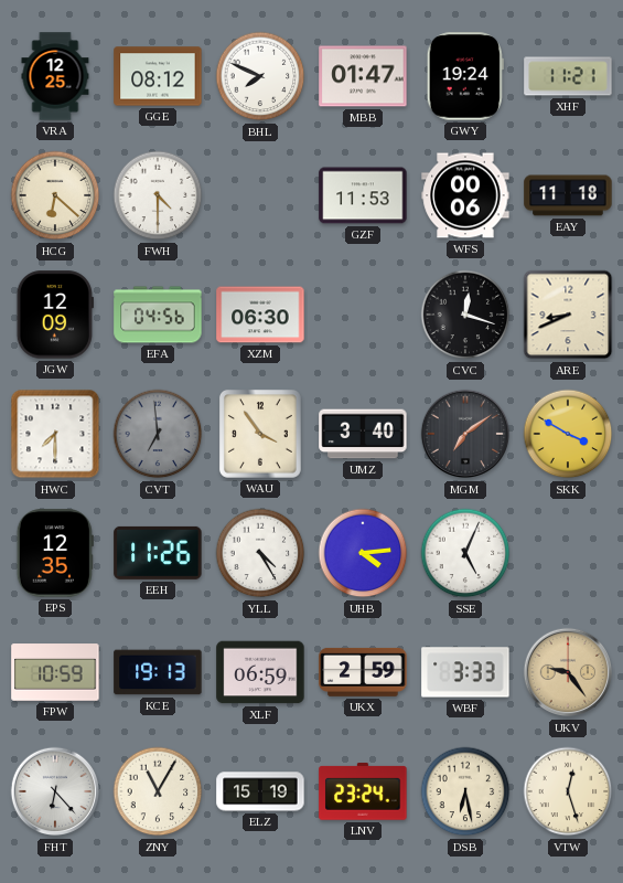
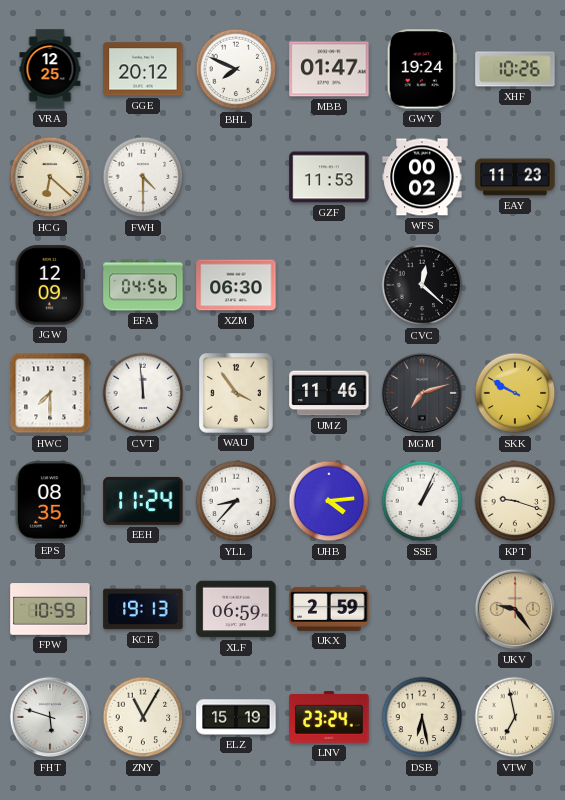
GGE: 08:12 -> 20:12 (143, 69)
XHF: 11:21 -> 10:26 (515, 69)
WFS: 00:06 -> 00:02 (422, 177)
EAY: 11:18 -> 11:23 (515, 177)
CVC: 12:18 -> 12:22 (422, 285)
ARE: 8:41 -> none (568, 315)
CVT: 6:59 -> 11:59 (143, 393)
CVT dial: grey -> white (143, 393)
UMZ: 3:40 -> 11:46 (329, 393)
MGM: 7:09 -> 7:12 (422, 393)
SKK: 3:50 -> 9:50 (515, 393)
EPS: 12:35 -> 08:35 (50, 501)
EEH: 11:26 -> 11:24 (143, 501)
YLL: 4:25 -> 8:37 (236, 501)
SSE: 5:04 -> 1:04 (422, 501)
KPT: none -> 9:18 (515, 501)
WBF: 3:33 -> none (465, 672)
FHT: 6:23 -> 5:48 (50, 717)
VTW: 12:27 -> 6:58 (515, 717)
